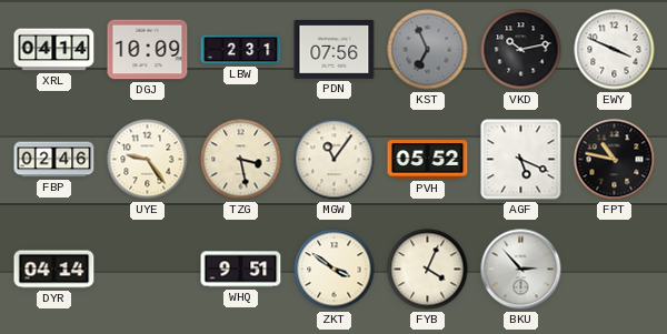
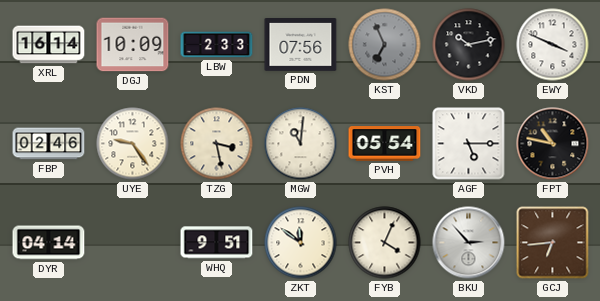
XRL: 04:14 -> 16:14 (49, 45)
LBW: 2:31 -> 2:33 (217, 45)
MGW: 11:06 -> 11:01 (301, 144)
PVH: 05:52 -> 05:54 (385, 144)
AGF: 5:19 -> 5:15 (469, 144)
ZKT: 3:51 -> 11:51 (301, 243)
GCJ: none -> 6:44 (553, 243)
